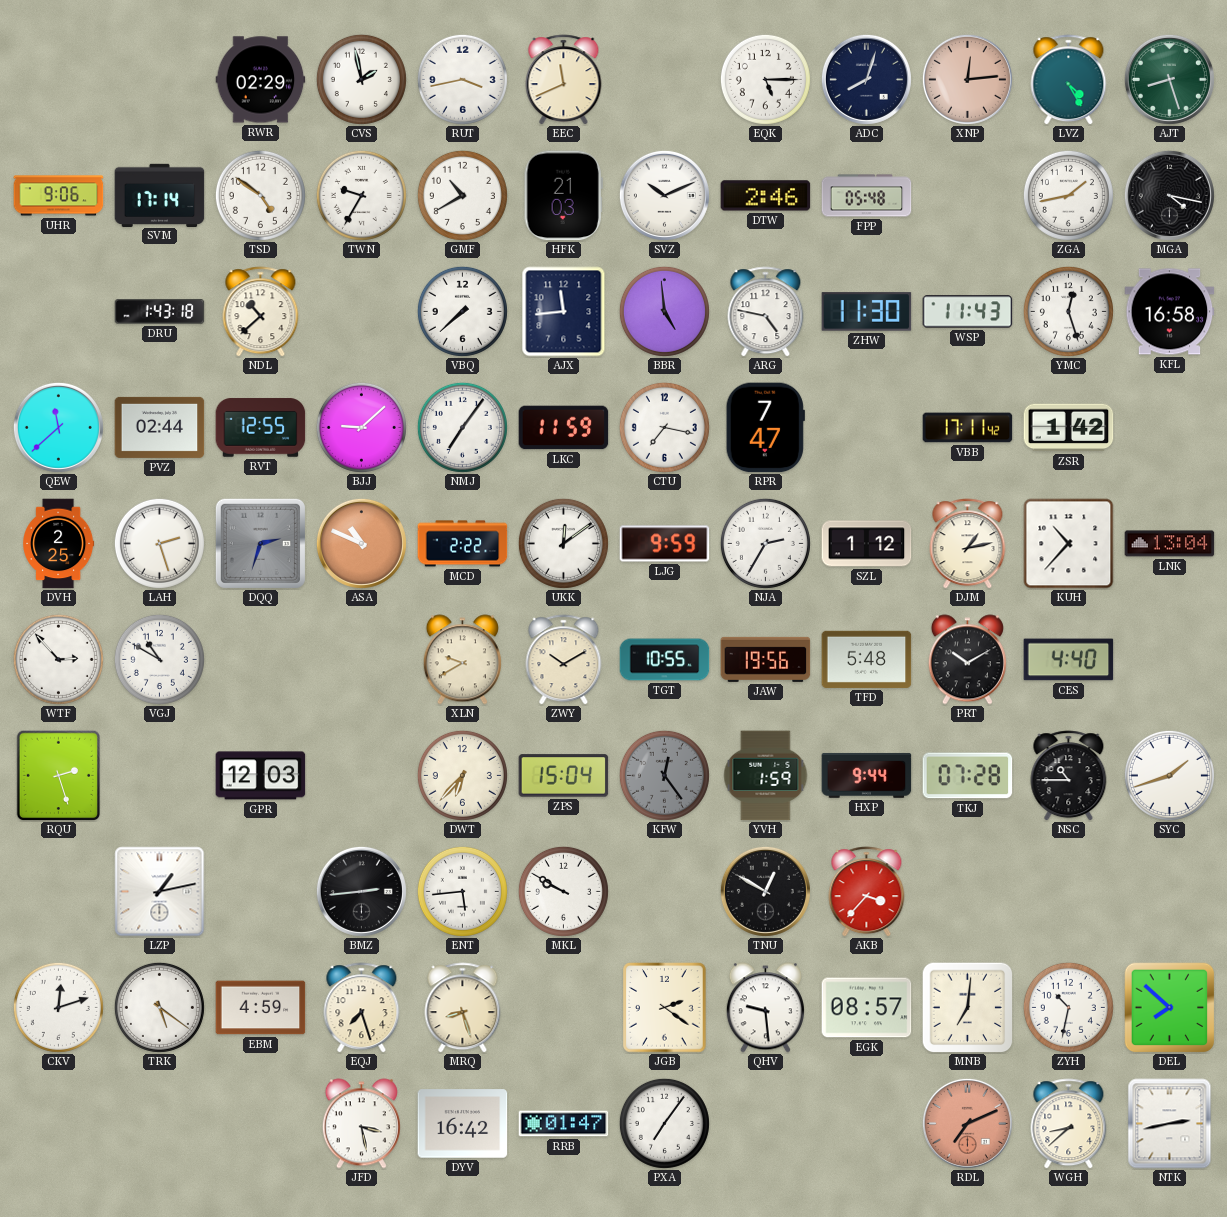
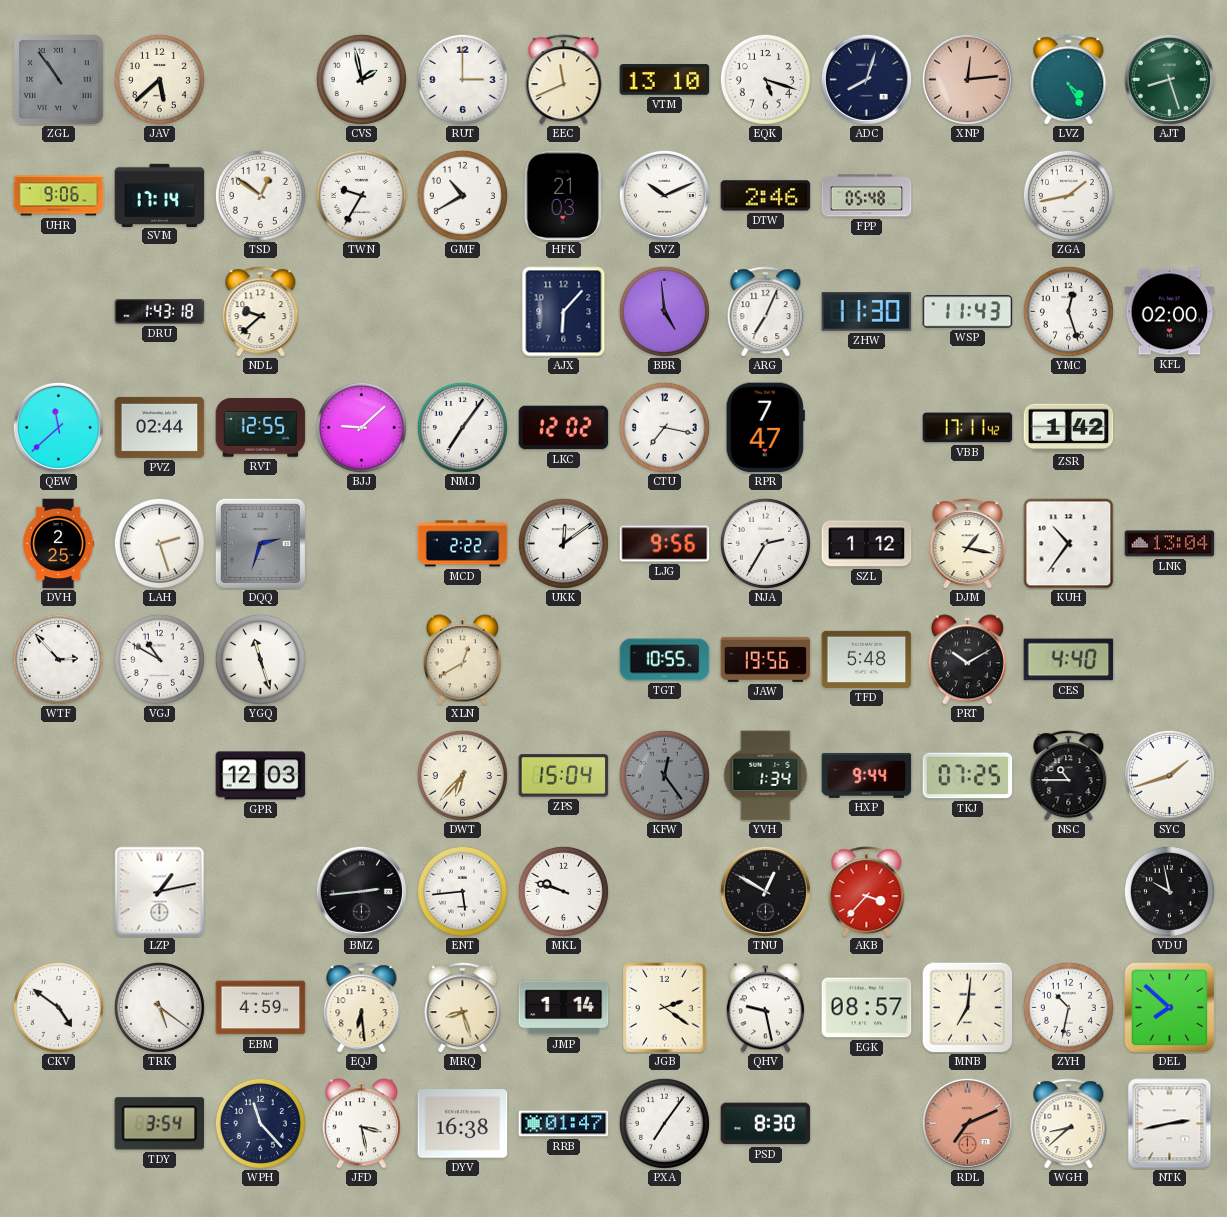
ZGL: none -> 10:54 (59, 80)
JAV: none -> 5:38 (159, 79)
RWR: 02:29 -> none (261, 80)
RUT: 3:43 -> 3:00 (462, 79)
VTM: none -> 13:10 (665, 80)
EQK: 5:15 -> 5:18 (765, 79)
TSD: 4:51 -> 12:51 (260, 195)
MGA: 4:17 -> none (1169, 195)
NDL: 10:38 -> 9:38 (261, 312)
VBQ: 7:38 -> none (462, 311)
AJX: 11:44 -> 6:07 (564, 312)
ARG: 4:47 -> 7:04 (766, 312)
KFL: 16:58 -> 02:00 (1170, 312)
LKC: 11:59 -> 12:02 (564, 428)
ASA: 10:49 -> none (361, 543)
LJG: 9:59 -> 9:56 (665, 544)
DJM: 1:13 -> 1:17 (968, 544)
KUH: 10:37 -> 10:36 (1069, 544)
YGQ: none -> 11:27 (260, 659)
XLN: 9:40 -> 12:40 (462, 660)
ZWY: 10:10 -> none (564, 660)
RQU: 2:27 -> none (59, 775)
YVH: 1:59 -> 1:34 (766, 776)
TKJ: 07:28 -> 07:25 (968, 776)
MKL: 9:50 -> 9:48 (563, 891)
VDU: none -> 9:58 (1169, 891)
CKV: 12:12 -> 4:51 (58, 1007)
EQJ: 7:27 -> 6:29 (362, 1008)
JMP: none -> 1:14 (564, 1008)
QHV: 9:29 -> 9:28 (765, 1008)
TDY: none -> 3:54 (160, 1124)
WPH: none -> 11:23 (260, 1123)
DYV: 16:42 -> 16:38 (463, 1124)
PSD: none -> 8:30 (766, 1124)
